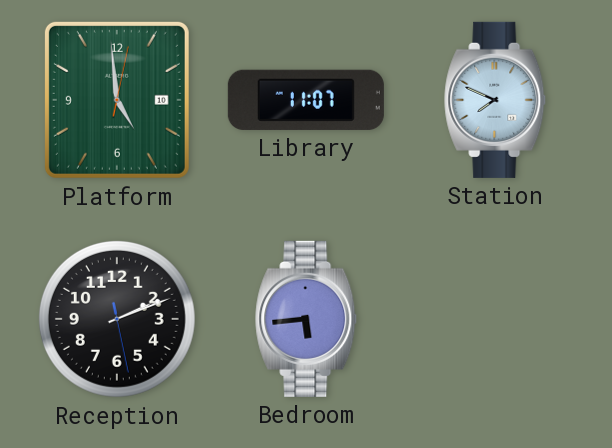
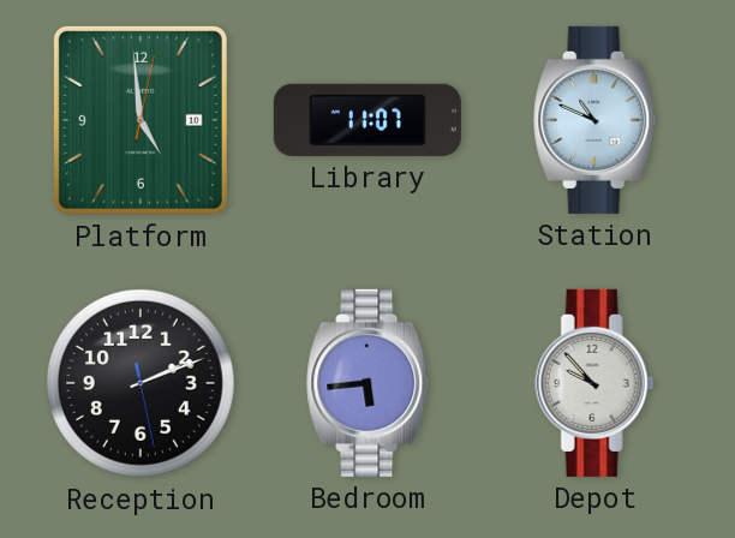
Station: 7:49 -> 10:49 (596, 120)
Depot: none -> 9:53 (594, 383)
